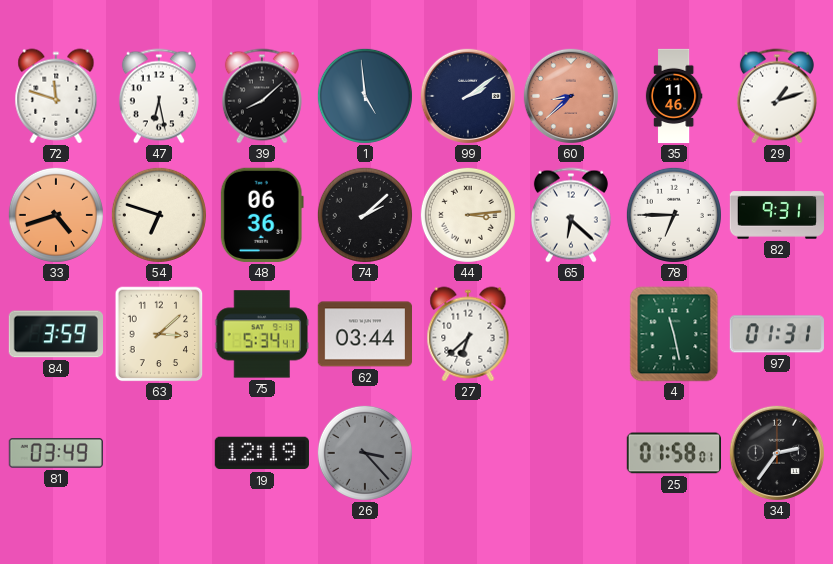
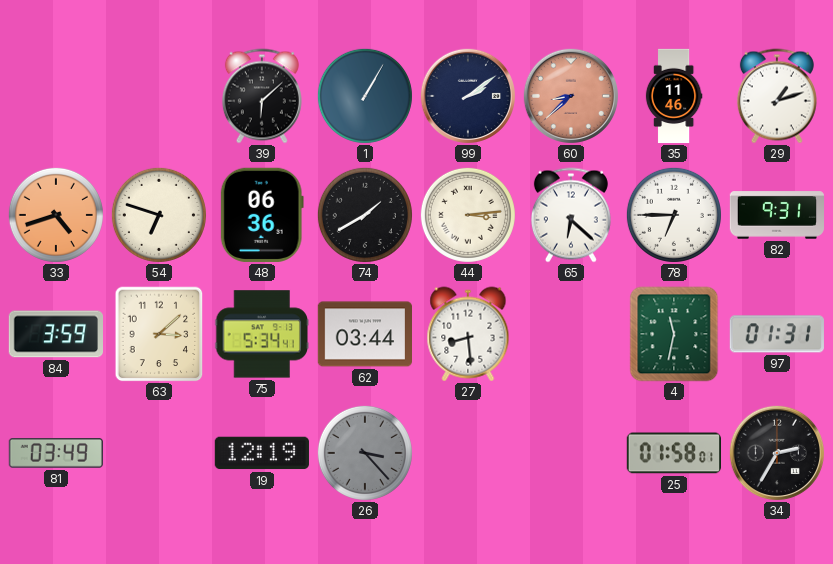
72: 11:48 -> none (56, 96)
47: 6:28 -> none (159, 96)
39: 8:08 -> 6:08 (262, 96)
1: 4:59 -> 1:05 (365, 96)
74: 2:08 -> 1:40 (365, 215)
27: 6:38 -> 8:29 (468, 334)
4: 11:28 -> 11:32 (674, 334)
34: 2:36 -> 2:35 (776, 452)
